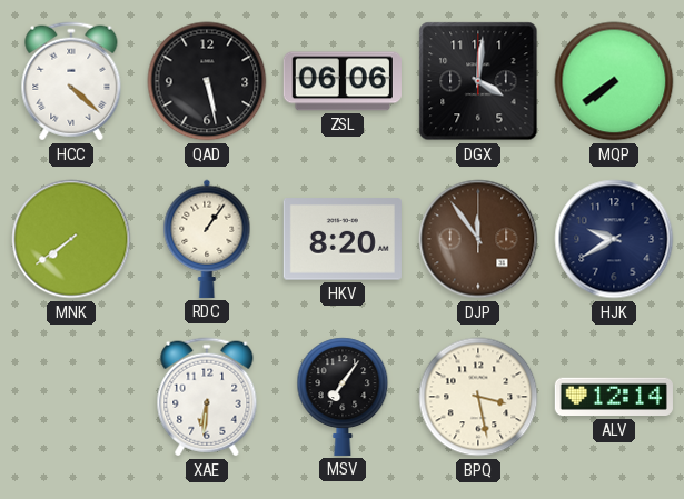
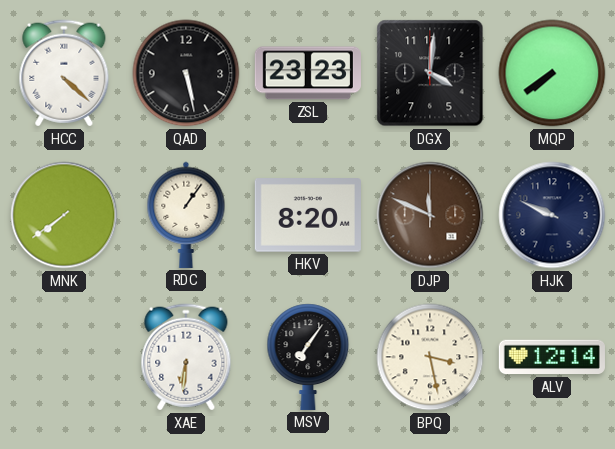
ZSL: 06:06 -> 23:23 (308, 73)
DJP: 11:54 -> 11:49 (430, 215)
HJK: 9:40 -> 9:49 (552, 215)
